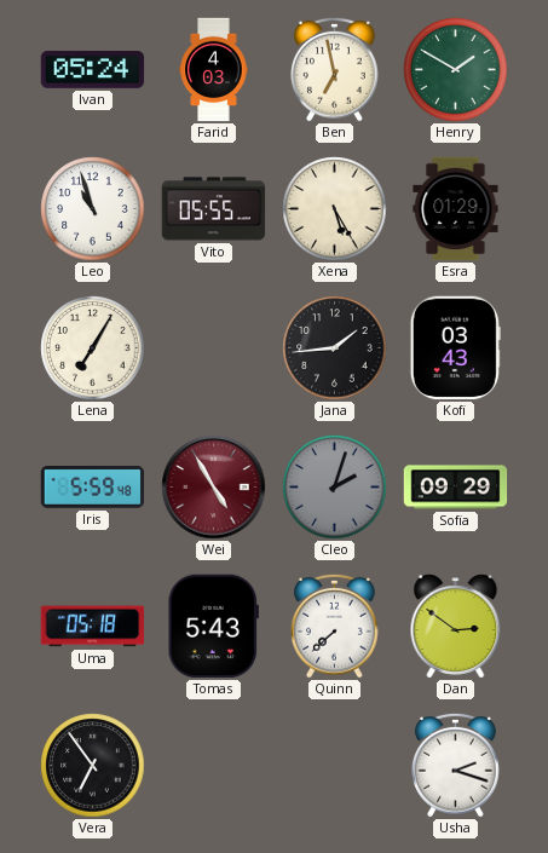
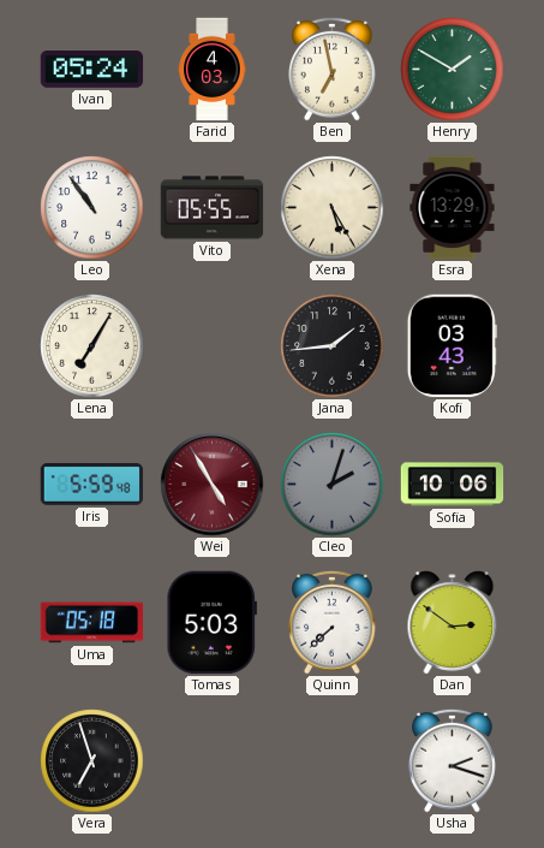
Leo: 10:57 -> 10:54 (92, 208)
Esra: 01:29 -> 13:29 (453, 208)
Sofia: 09:29 -> 10:06 (453, 485)
Tomas: 5:43 -> 5:03 (211, 623)
Vera: 6:54 -> 6:57 (92, 761)
